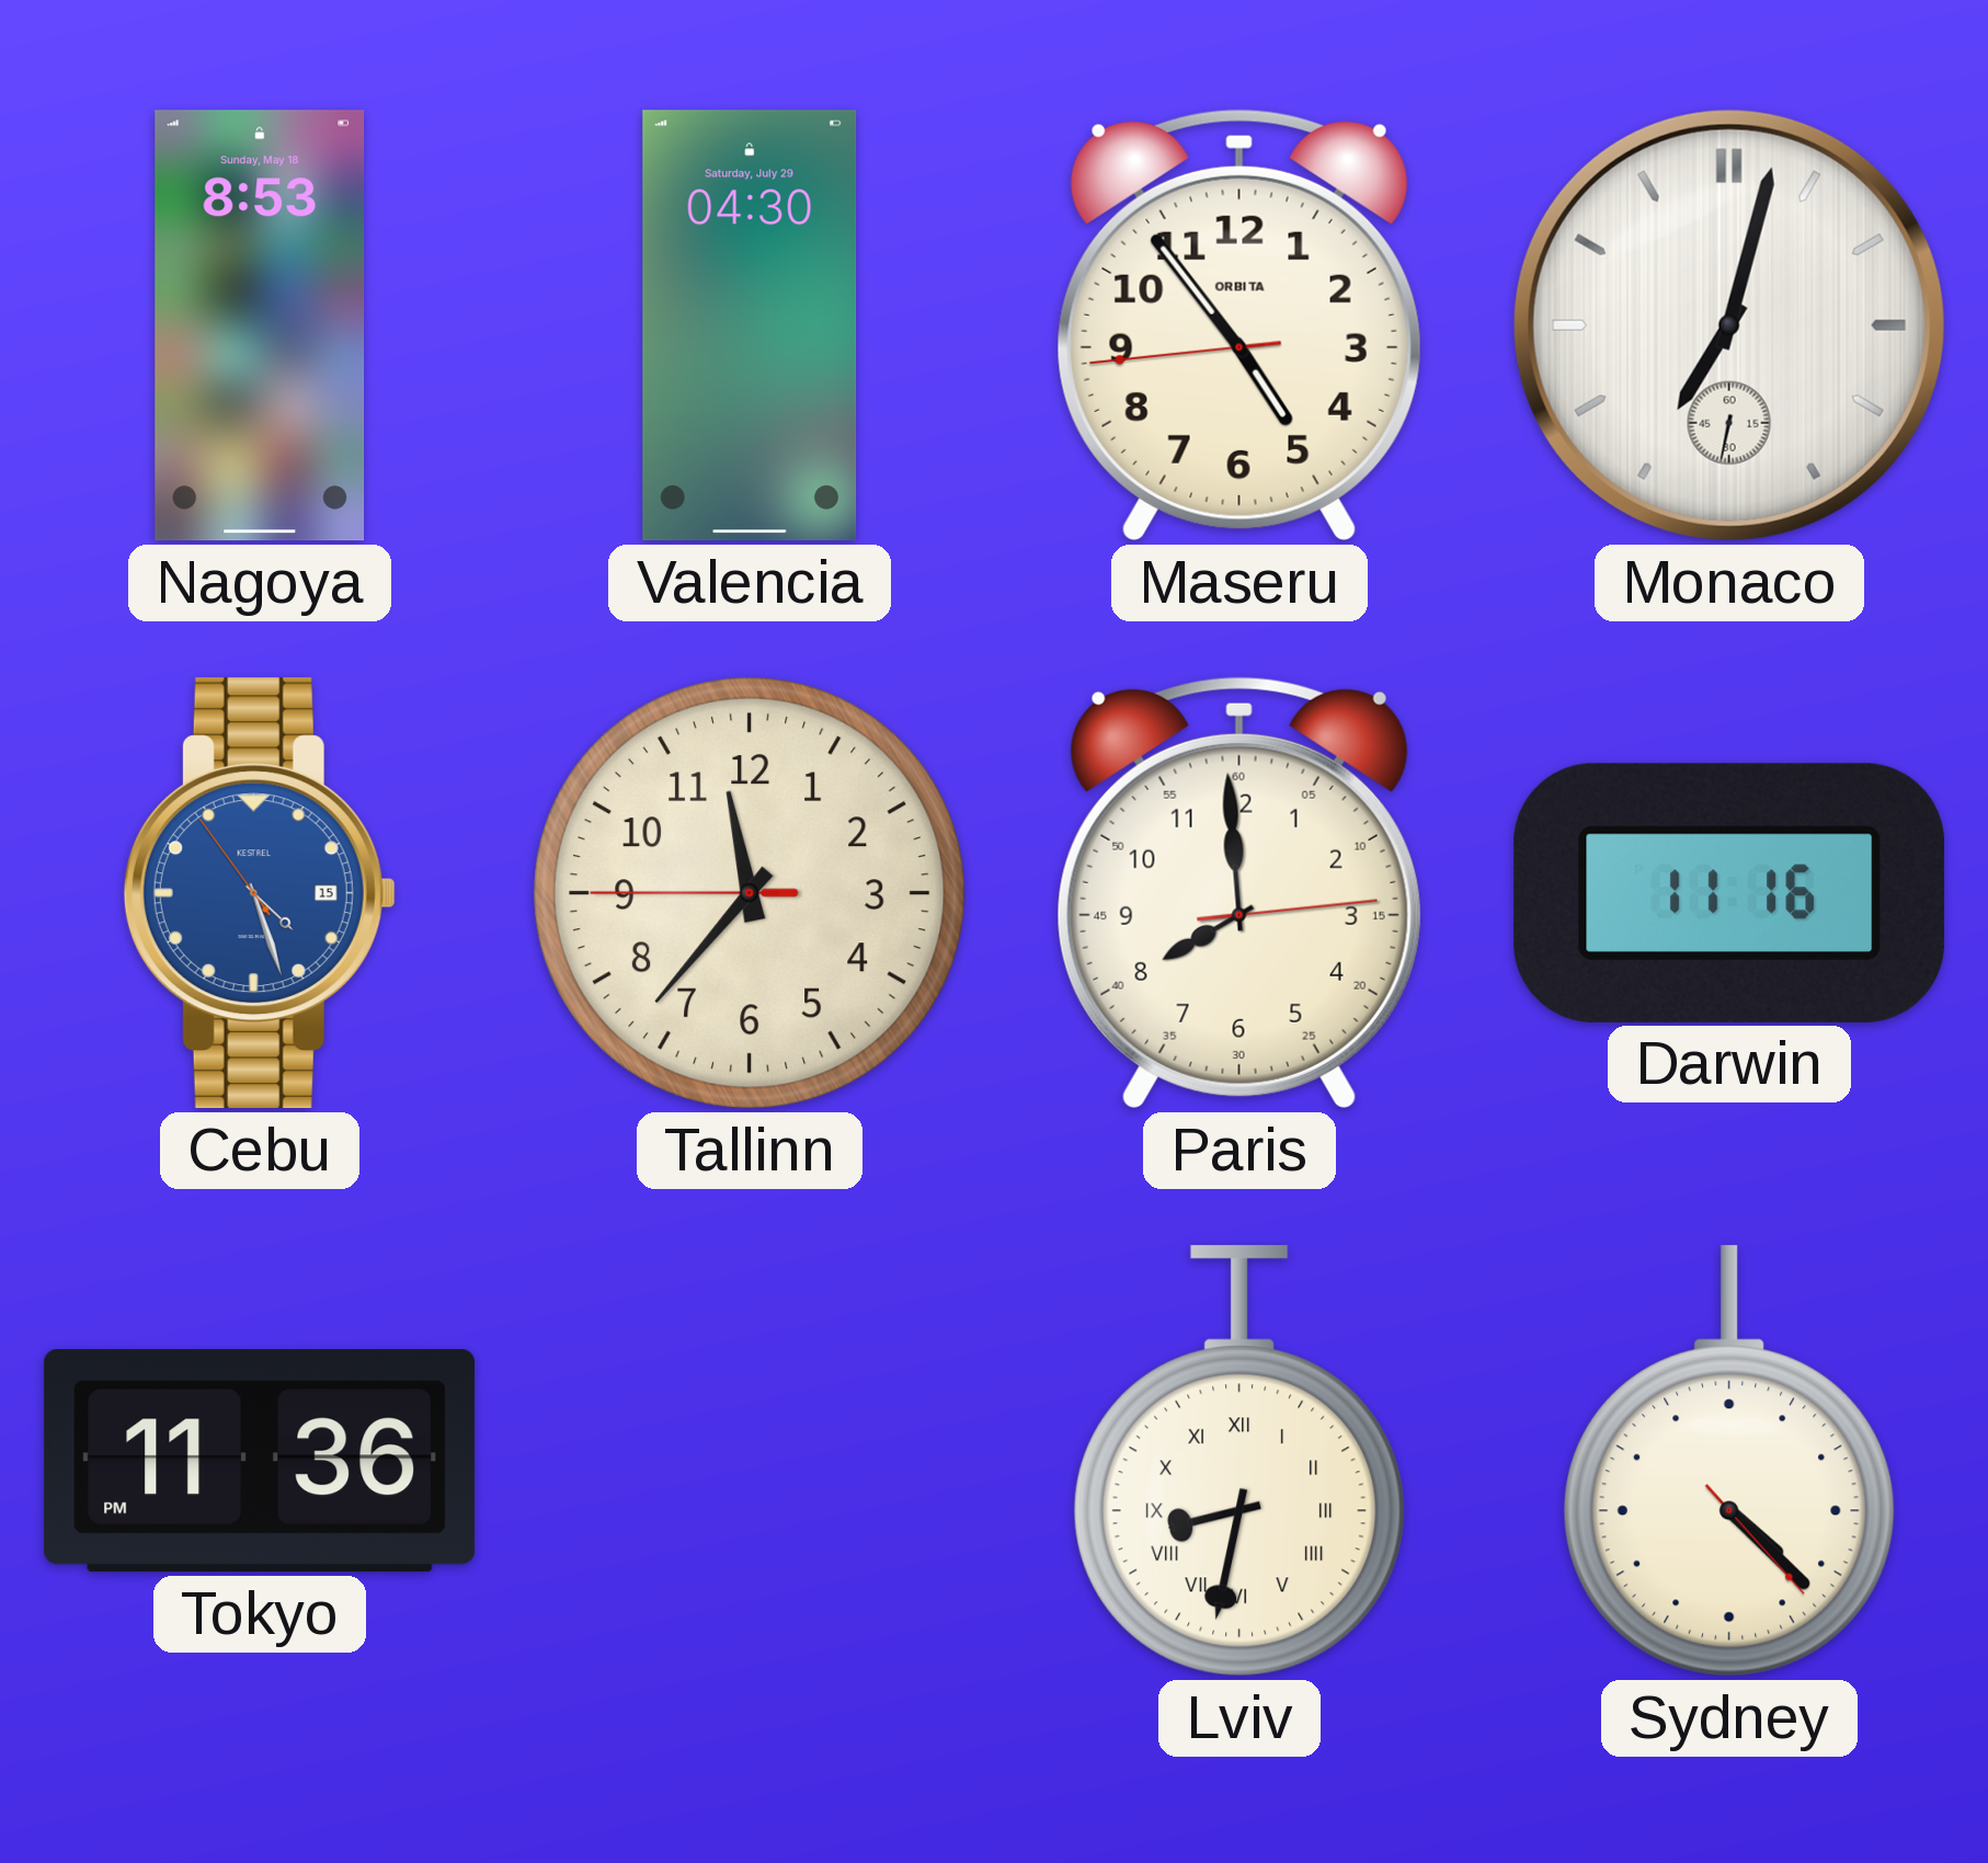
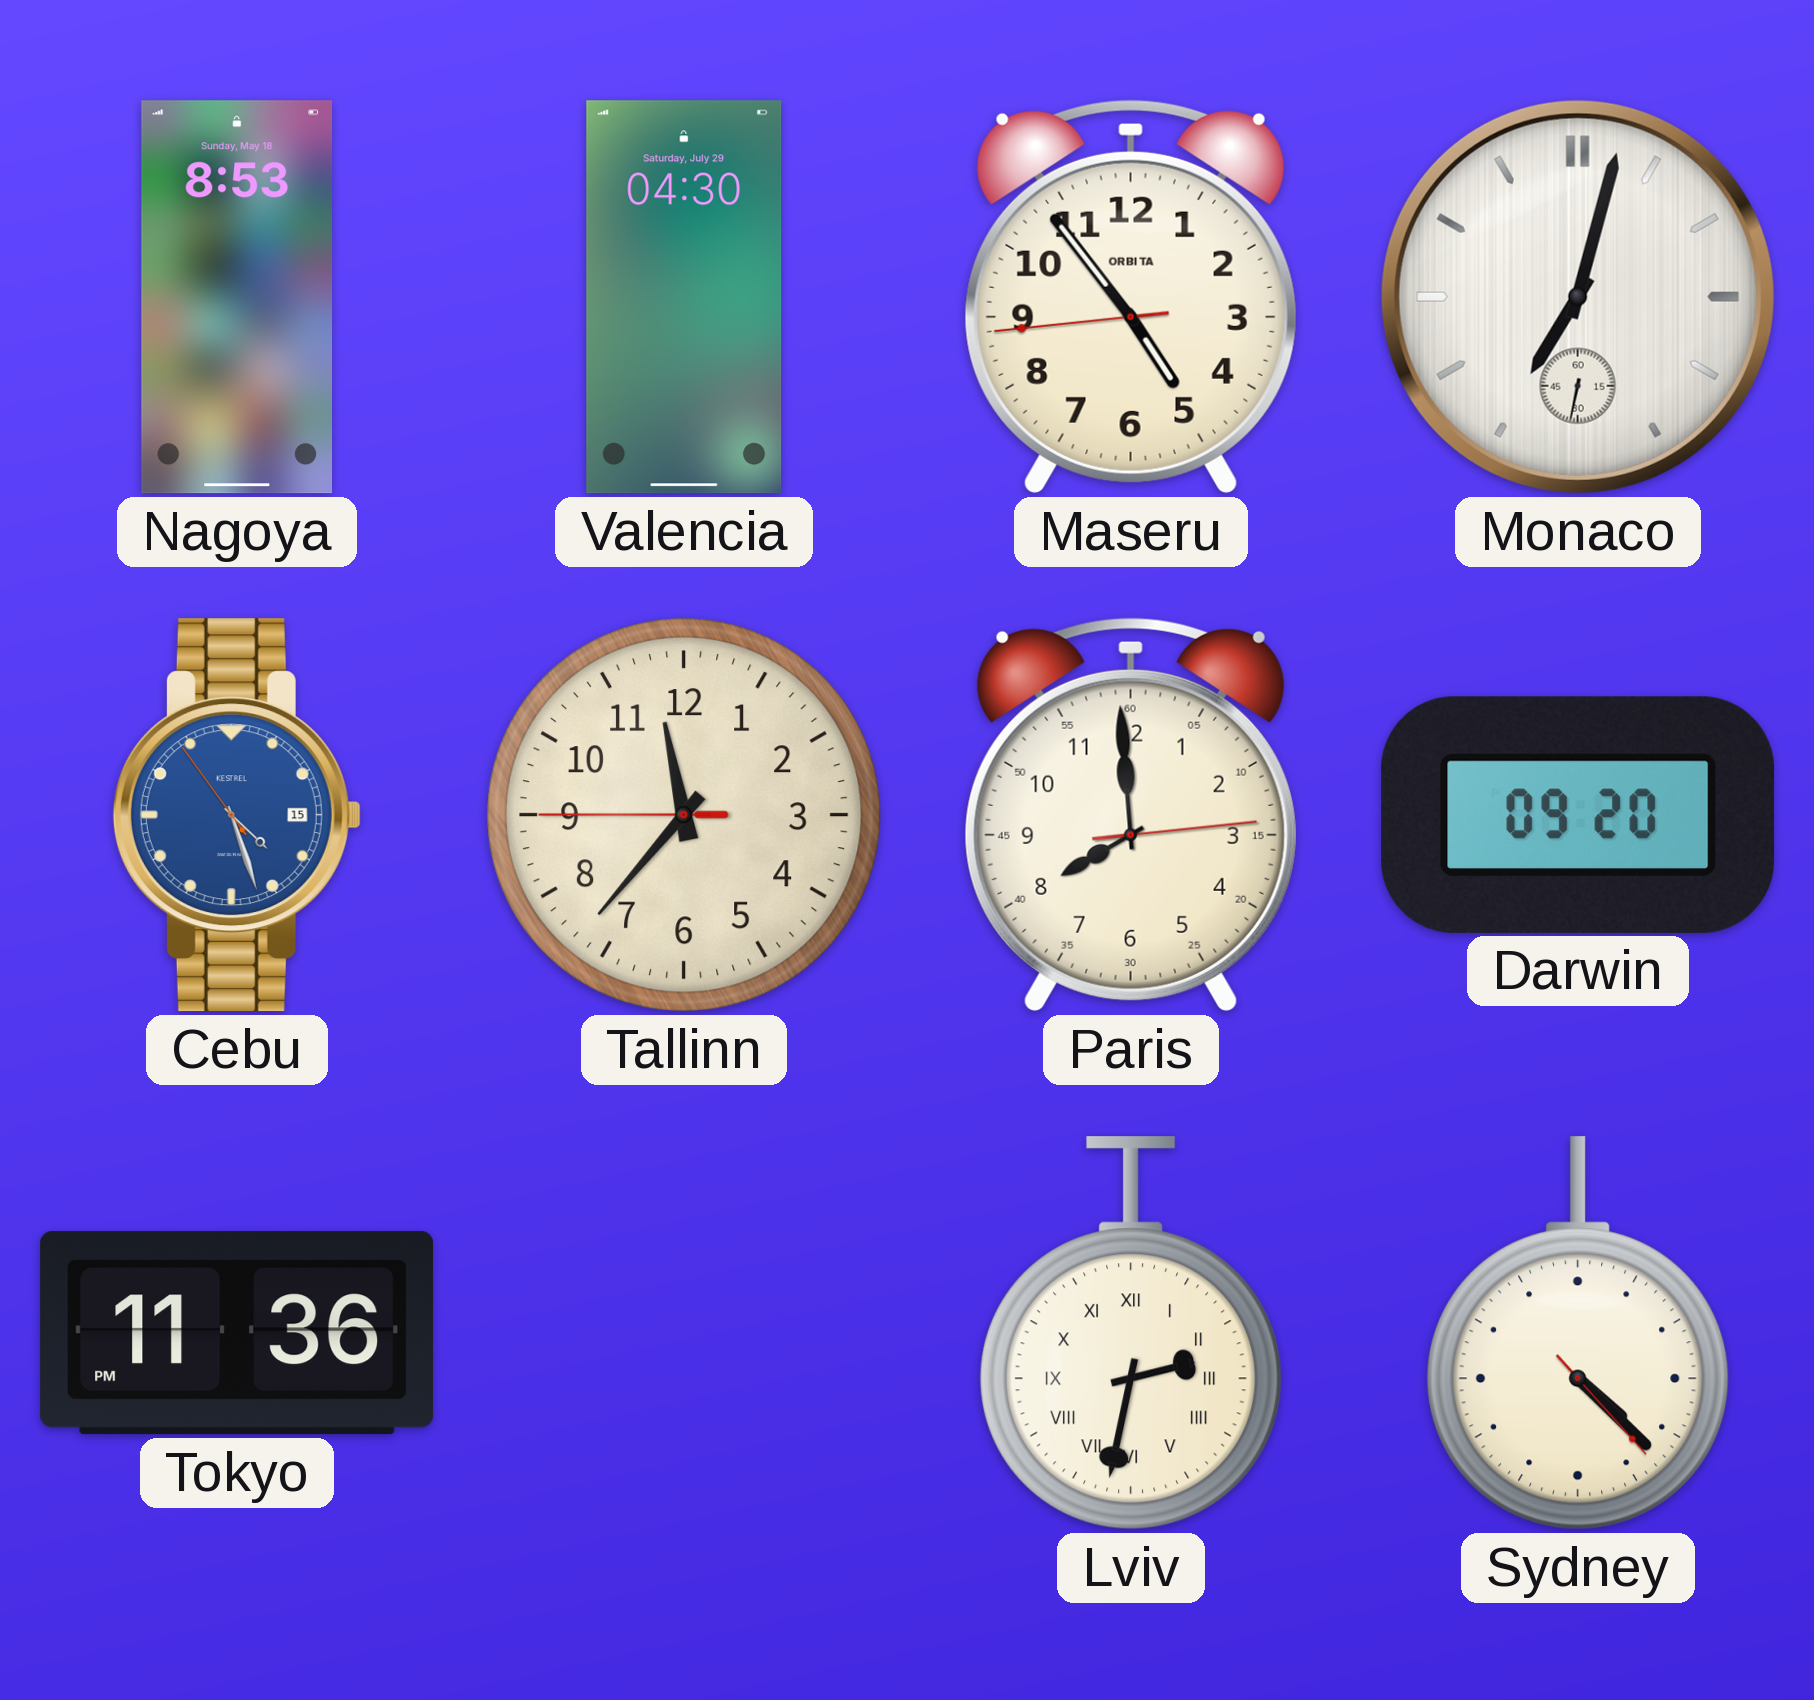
Darwin: 11:16 -> 09:20 (1578, 815)
Lviv: 8:32 -> 2:32 (1131, 1333)
